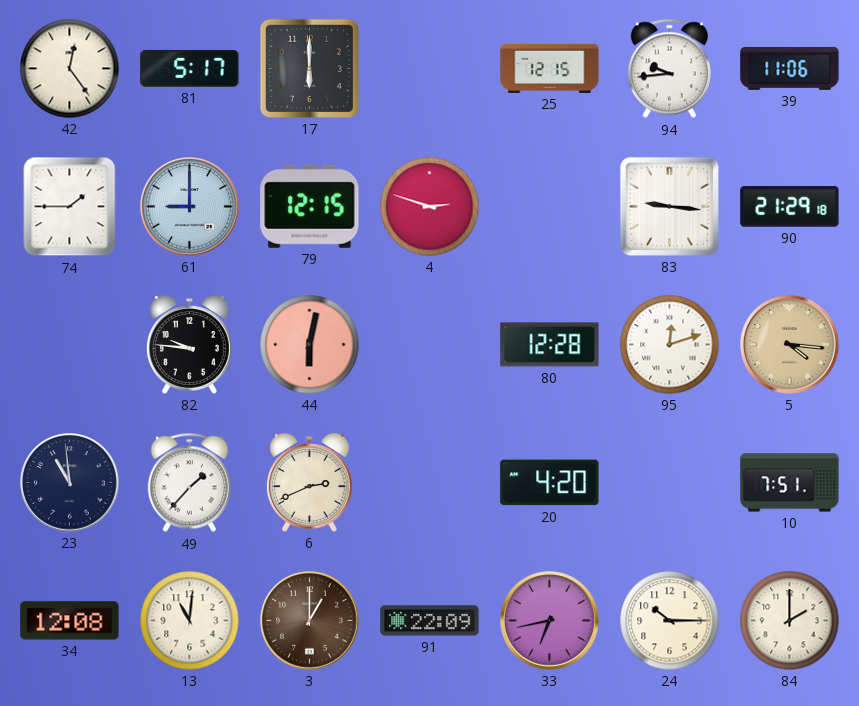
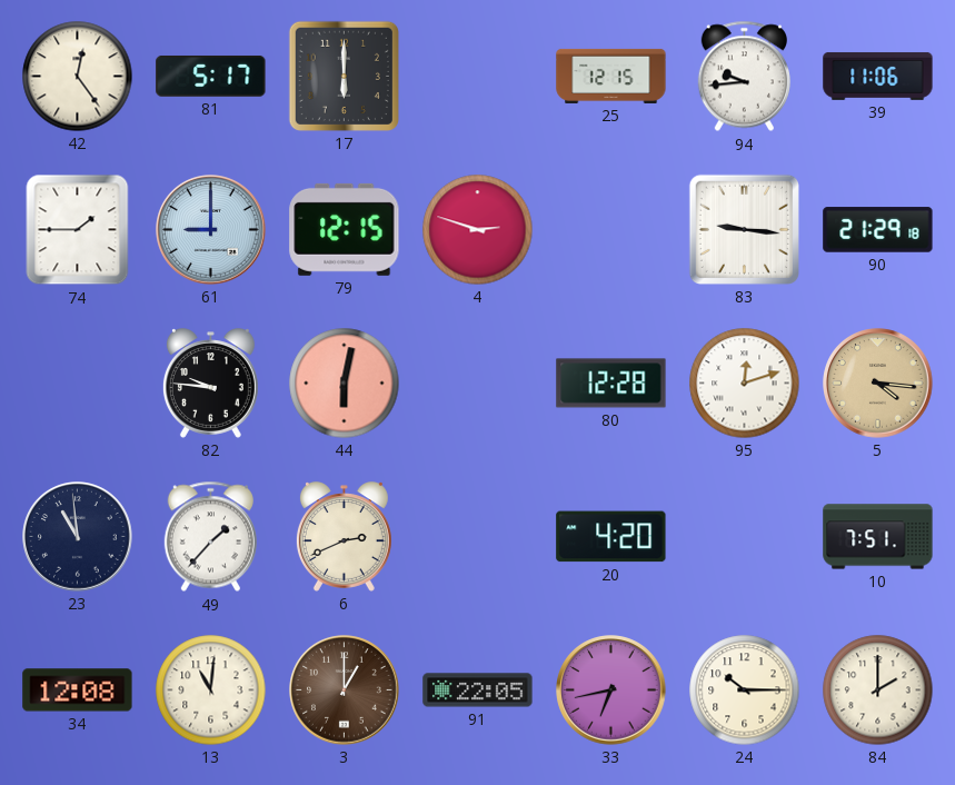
91: 22:09 -> 22:05 (478, 690)
